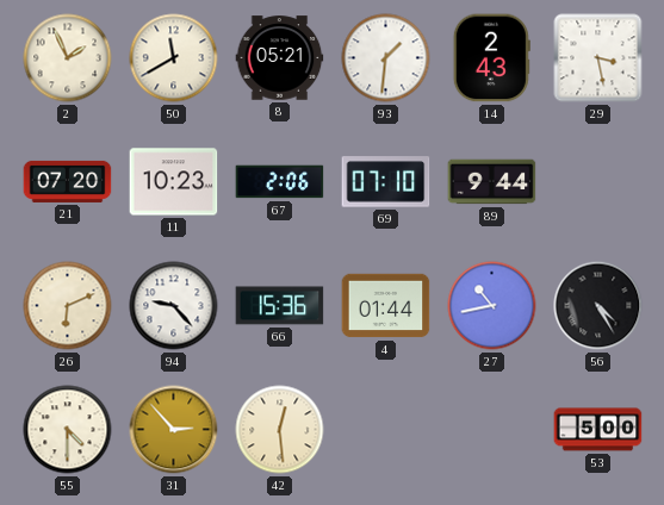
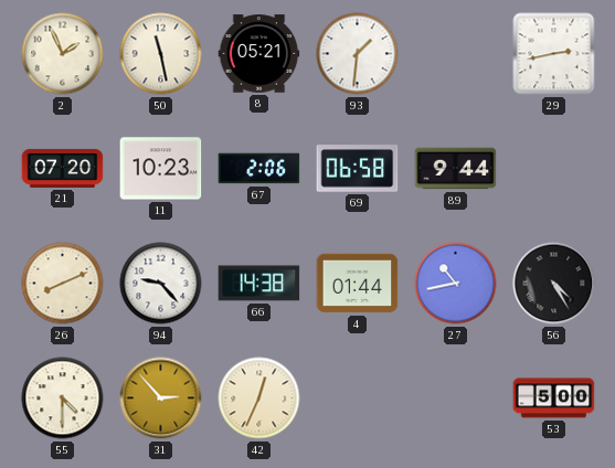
50: 11:40 -> 11:28 (161, 54)
14: 2:43 -> none (491, 58)
29: 3:28 -> 2:43 (554, 54)
69: 07:10 -> 06:58 (358, 169)
26: 6:11 -> 8:11 (63, 284)
66: 15:36 -> 14:38 (259, 284)
42: 12:29 -> 12:34 (259, 398)
